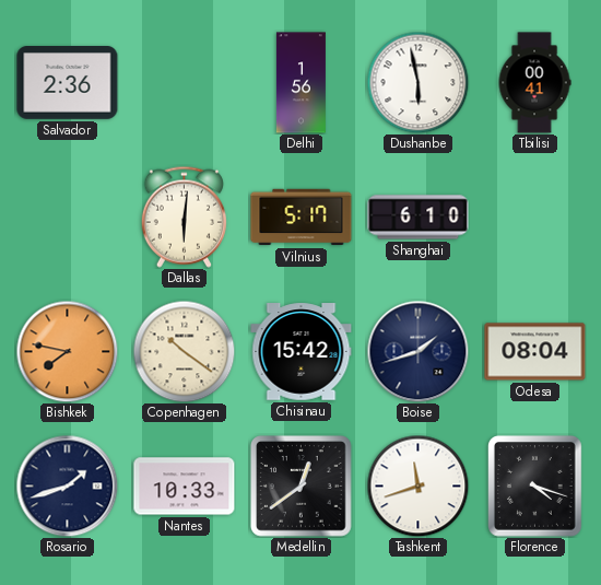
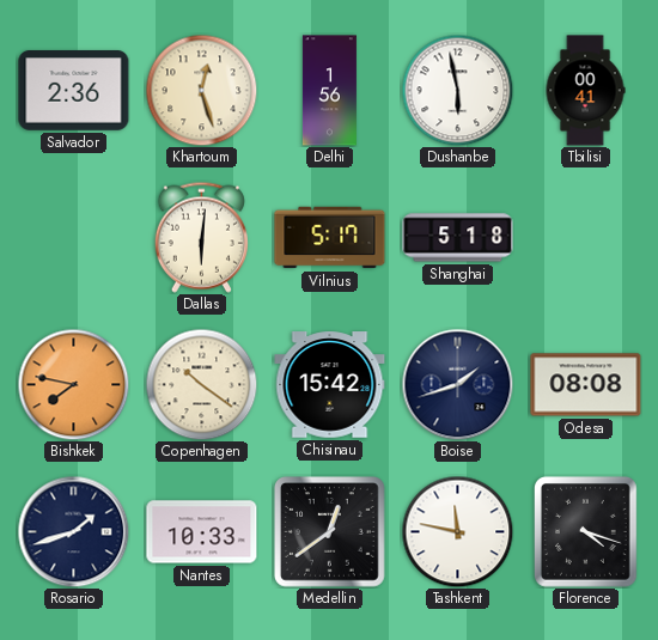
Khartoum: none -> 12:27 (201, 90)
Shanghai: 6:10 -> 5:18 (458, 238)
Odesa: 08:04 -> 08:08 (586, 385)
Tashkent: 11:42 -> 11:47 (457, 531)
